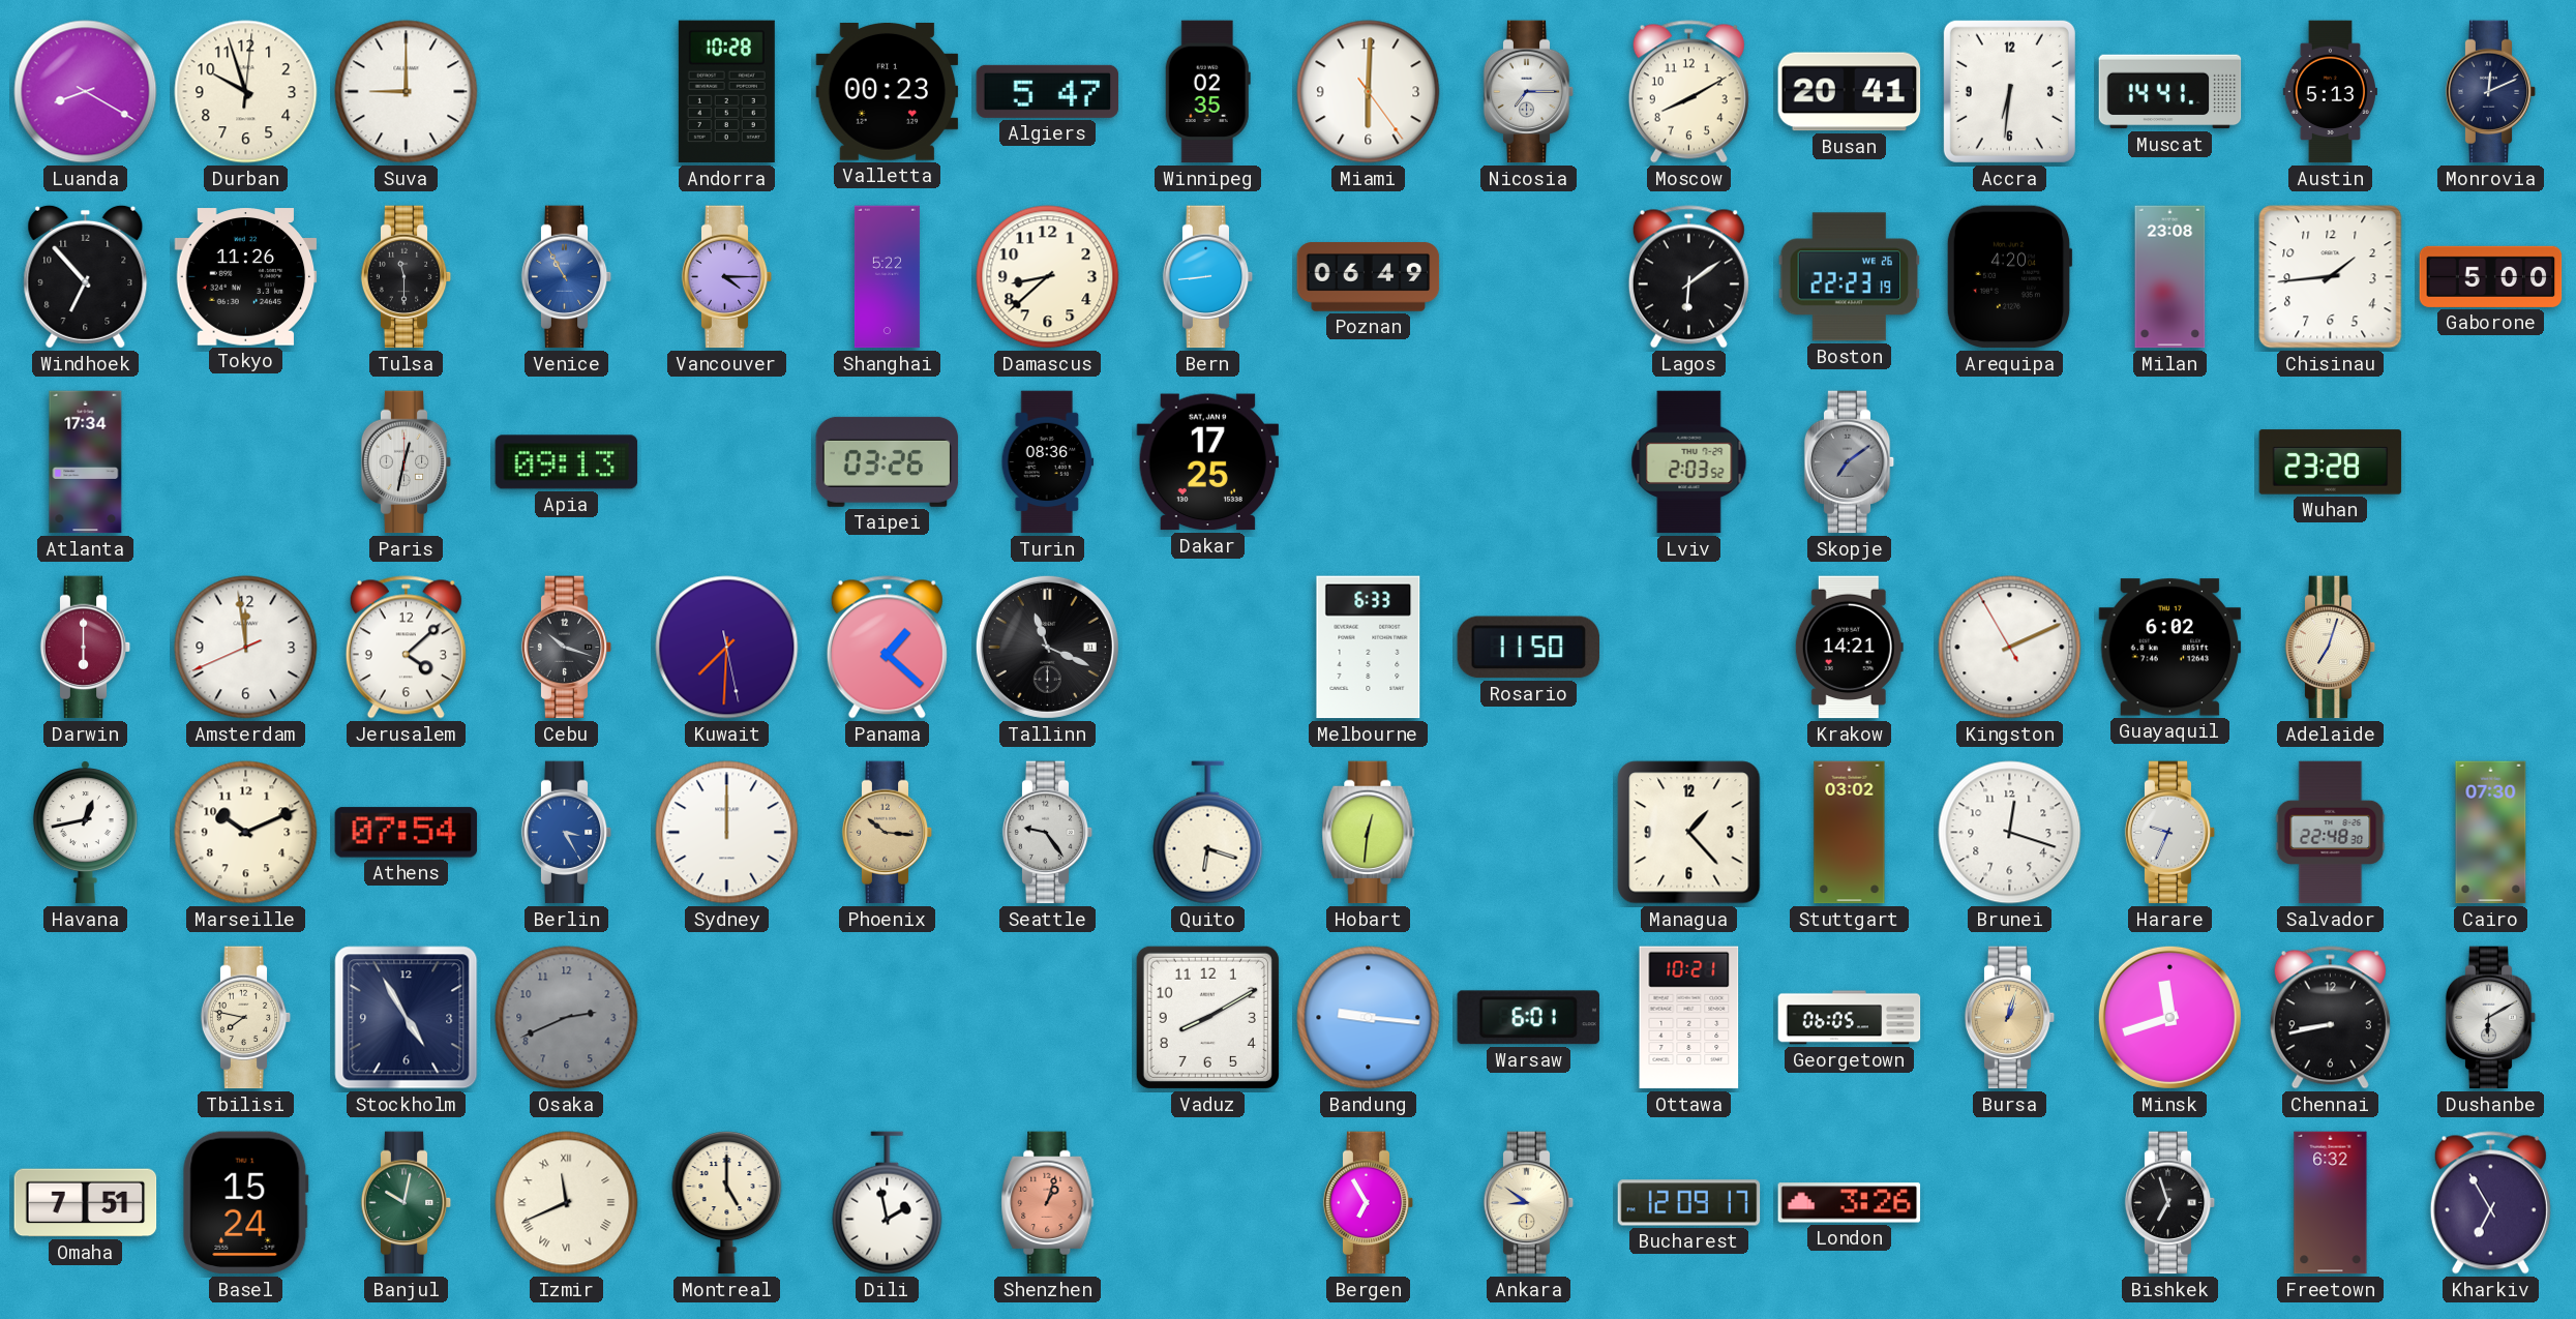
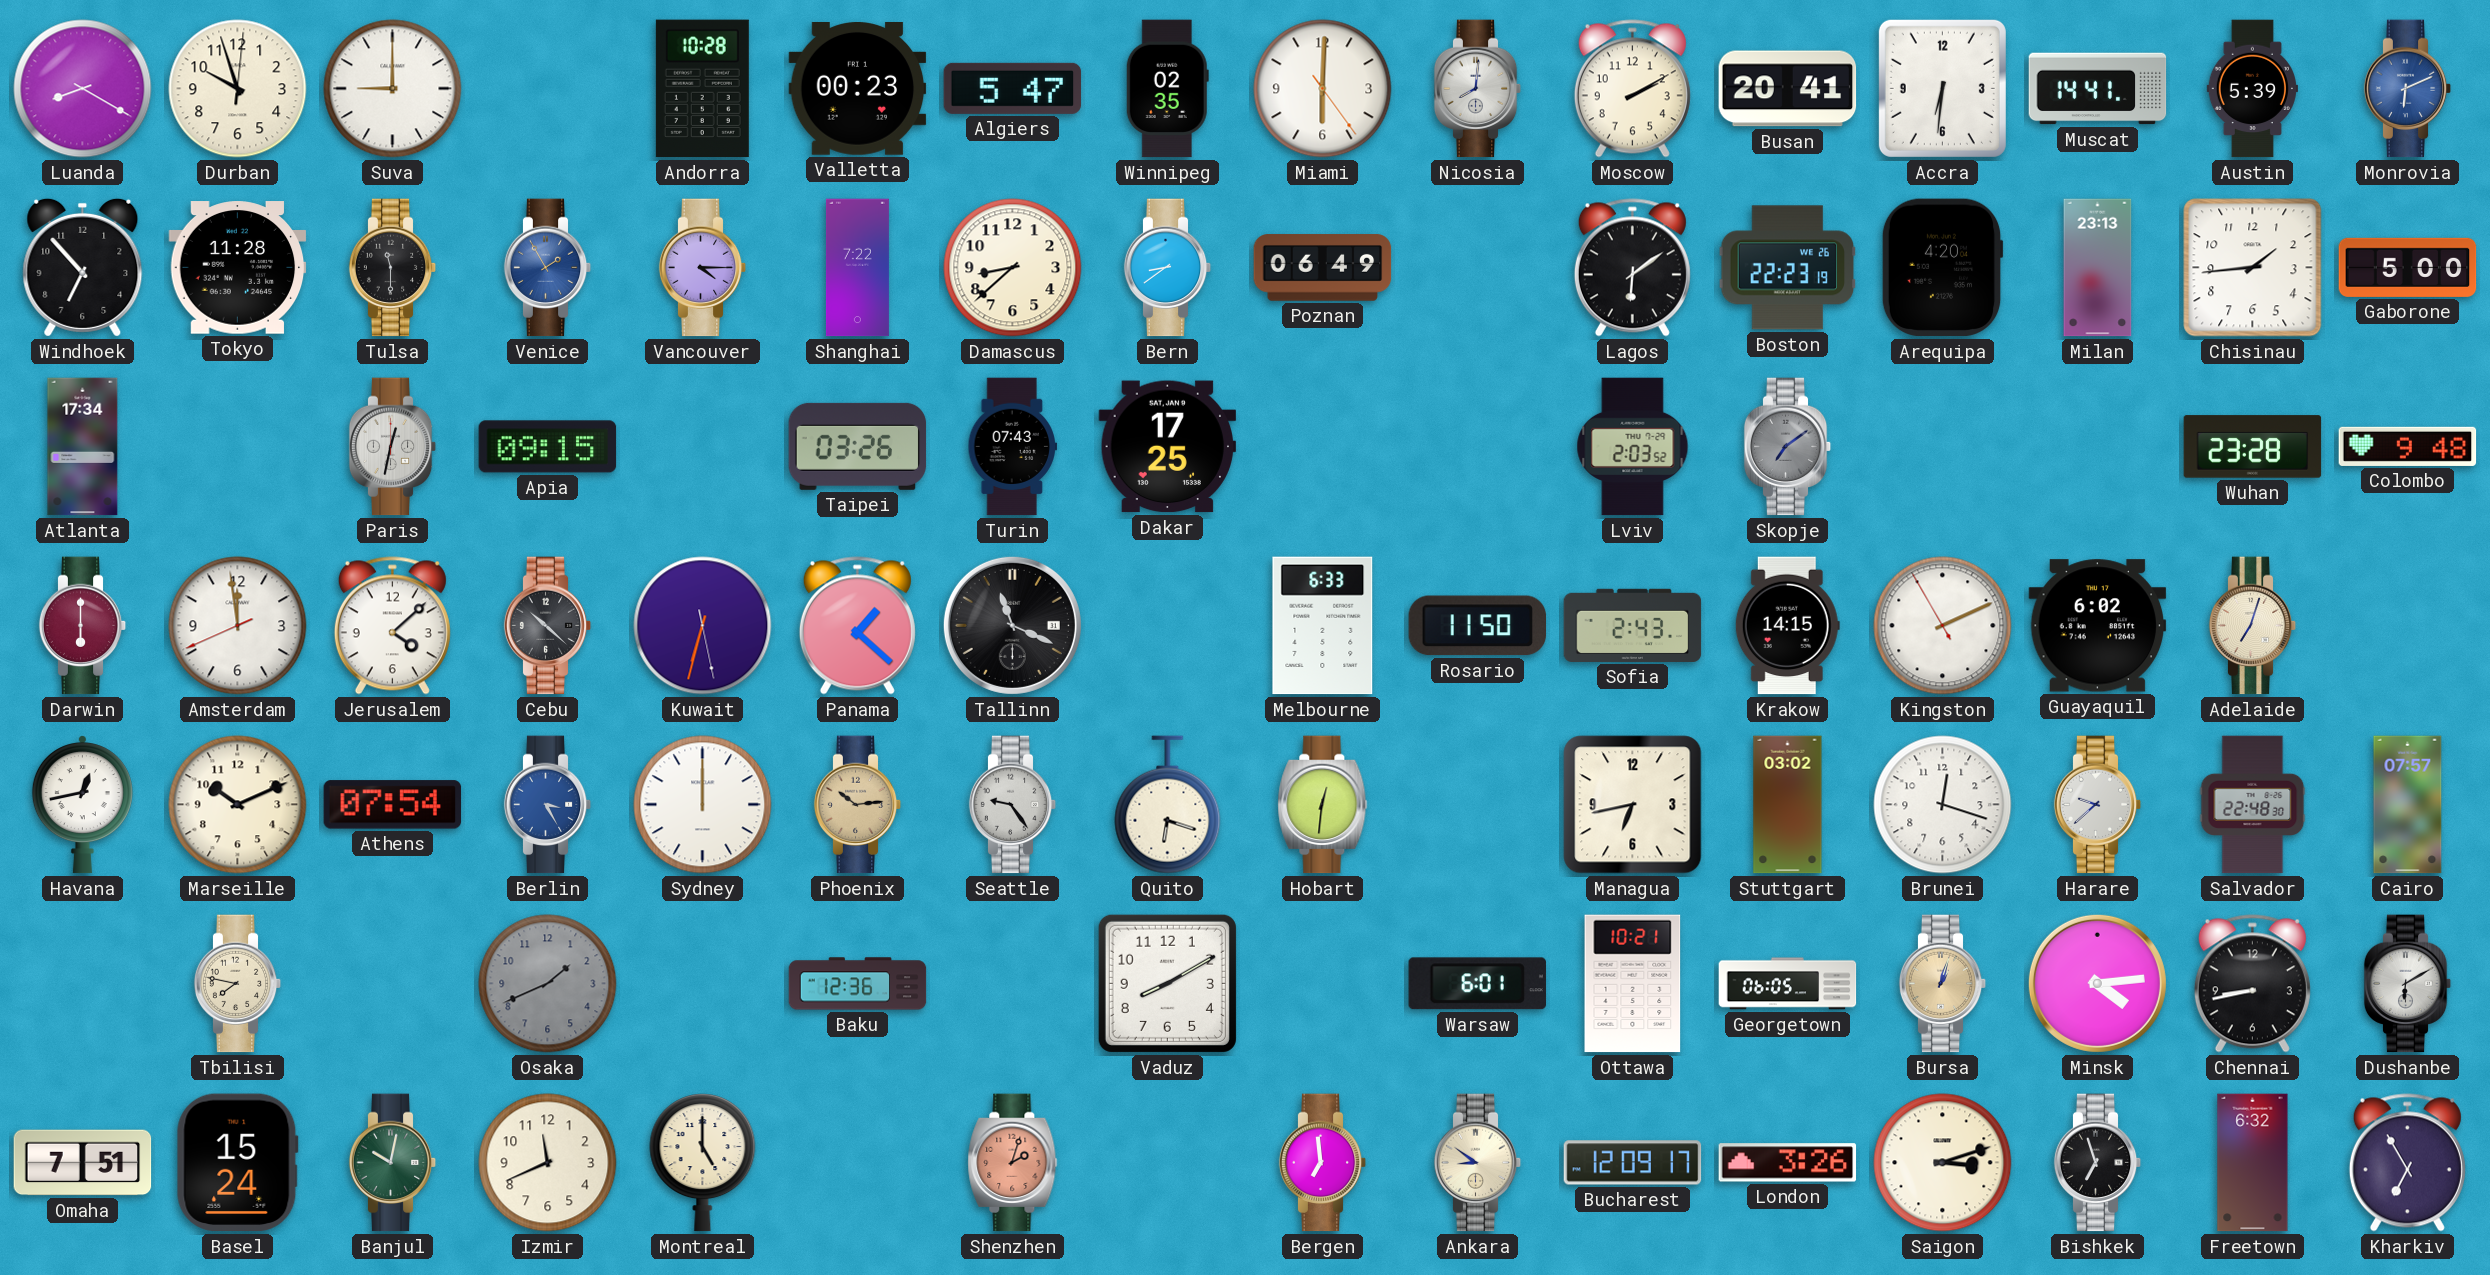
Nicosia: 7:15 -> 8:01 (1478, 89)
Moscow: 8:10 -> 2:10 (1632, 89)
Austin: 5:13 -> 5:39 (2252, 89)
Monrovia: 12:11 -> 6:11 (2408, 89)
Monrovia dial: navy -> blue (2408, 89)
Tokyo: 11:26 -> 11:28 (238, 268)
Venice: 10:55 -> 1:55 (548, 268)
Shanghai: 5:22 -> 7:22 (857, 268)
Bern: 8:44 -> 8:39 (1168, 268)
Milan: 23:08 -> 23:13 (2098, 268)
Apia: 09:13 -> 09:15 (548, 447)
Turin: 08:36 -> 07:43 (1013, 447)
Colombo: none -> 9:48 (2408, 446)
Cebu: 10:18 -> 10:22 (548, 626)
Kuwait: 7:30 -> 6:32 (703, 626)
Sofia: none -> 2:43 (1633, 625)
Krakow: 14:21 -> 14:15 (1787, 626)
Phoenix: 10:16 -> 10:14 (858, 805)
Managua: 1:23 -> 6:43 (1633, 805)
Harare: 9:34 -> 9:38 (2098, 805)
Cairo: 07:30 -> 07:57 (2408, 805)
Stockholm: 4:55 -> none (407, 1018)
Osaka: 2:41 -> 1:41 (548, 984)
Baku: none -> 12:36 (858, 984)
Bandung: 9:16 -> none (1369, 1018)
Minsk: 11:42 -> 4:14 (2097, 983)
Izmir numerals: Roman -> Arabic (548, 1163)
Dili: 1:58 -> none (888, 1203)
Shenzhen: 1:03 -> 2:03 (1013, 1163)
Bergen: 6:55 -> 6:59 (1323, 1163)
Saigon: none -> 3:12 (1943, 1163)
